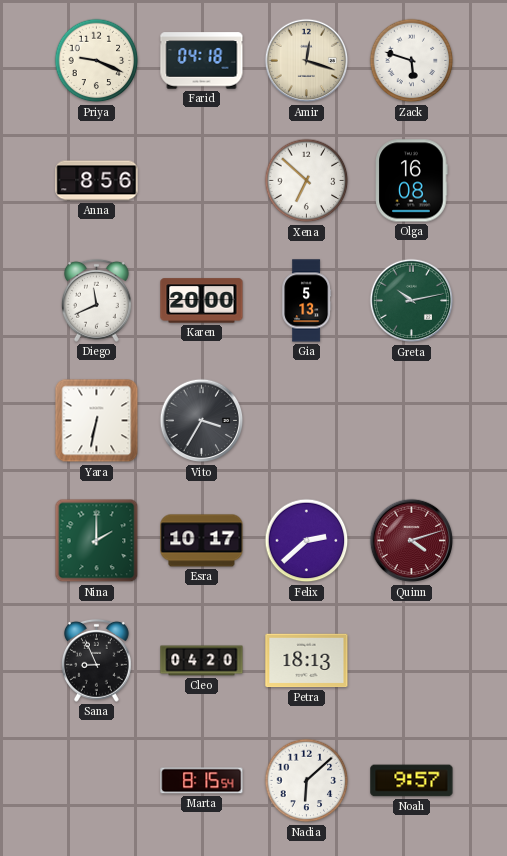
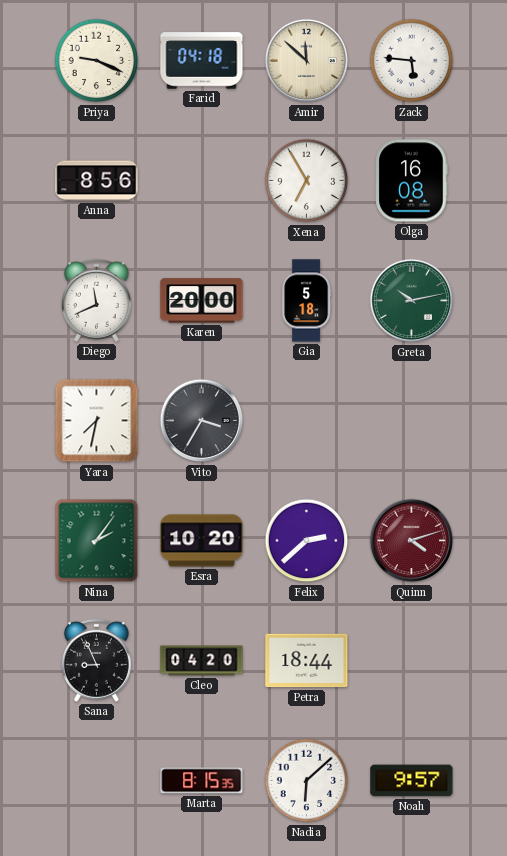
Amir: 12:18 -> 11:52 (307, 61)
Zack: 5:48 -> 5:46 (412, 61)
Xena: 6:52 -> 6:55 (307, 181)
Gia: 5:13 -> 5:18 (307, 301)
Yara: 6:32 -> 7:32 (97, 421)
Nina: 2:00 -> 2:06 (97, 541)
Esra: 10:17 -> 10:20 (202, 541)
Petra: 18:13 -> 18:44 (307, 661)
Marta: 8:15:54 -> 8:15:35 (202, 781)
